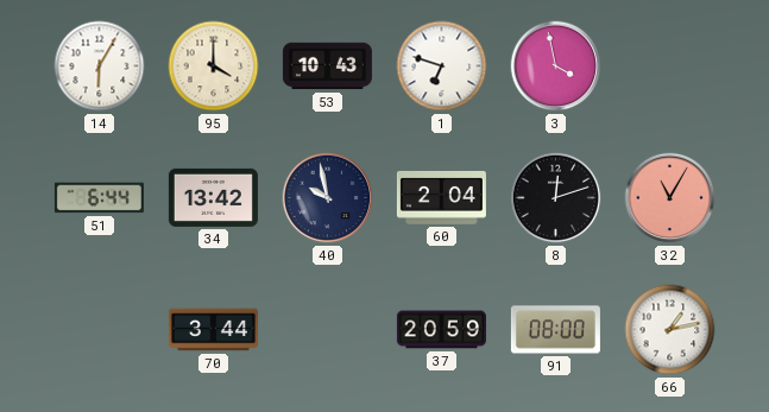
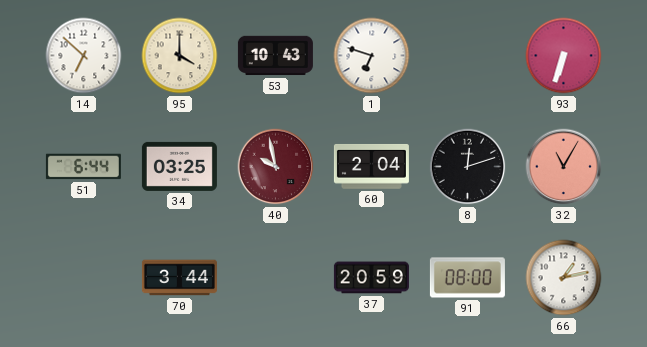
14: 6:05 -> 6:52 (84, 56)
3: 3:58 -> none (556, 66)
93: none -> 6:33 (564, 56)
34: 13:42 -> 03:25 (179, 166)
40 dial: navy -> burgundy (276, 167)
